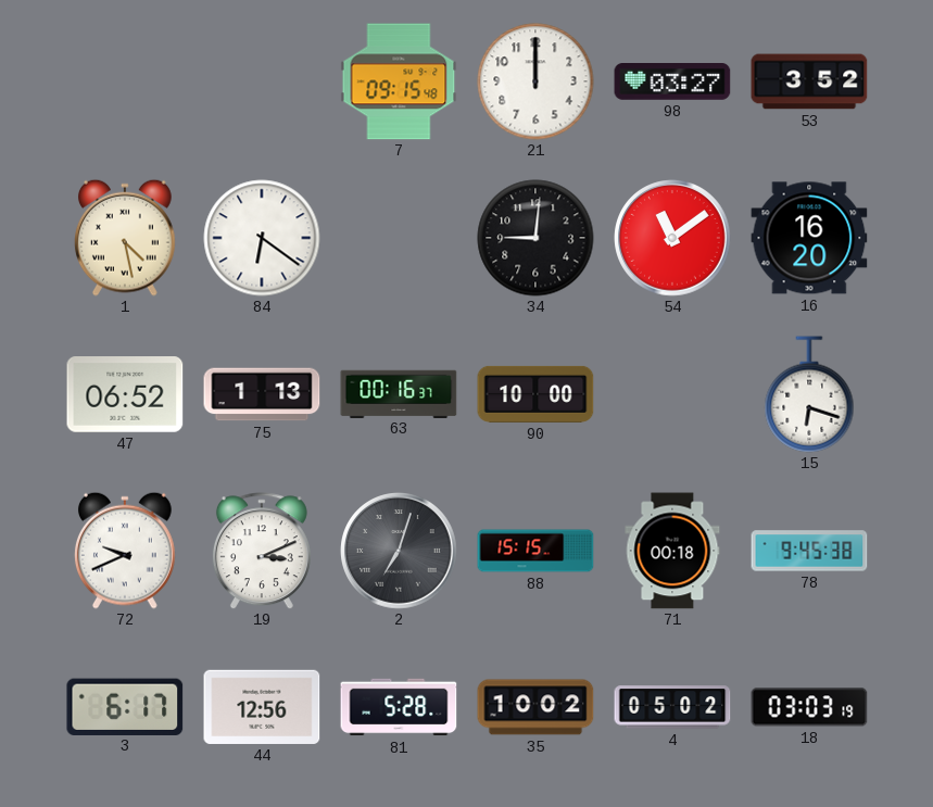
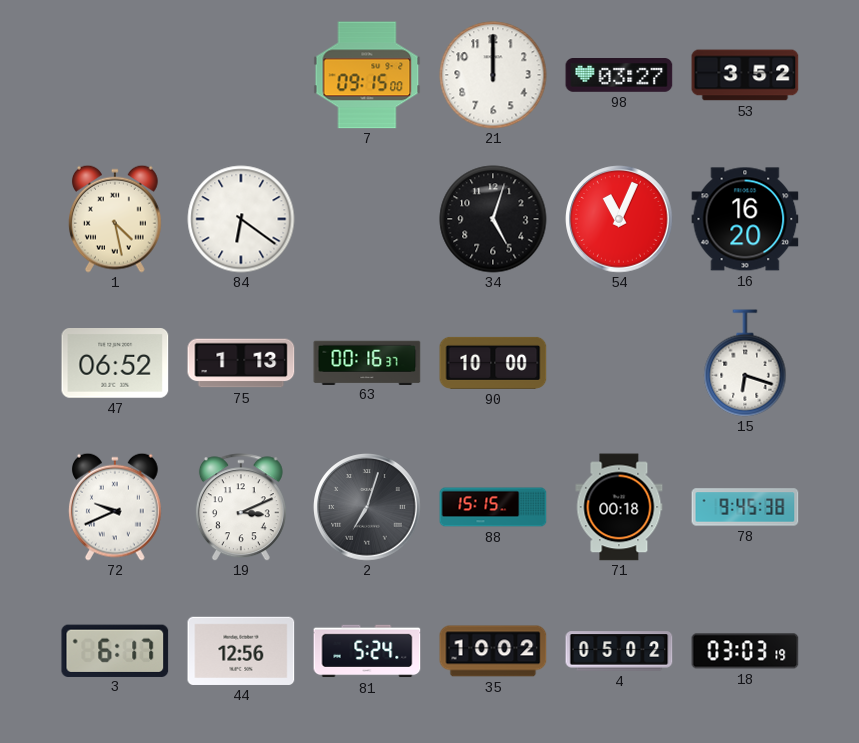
7: 09:15:48 -> 09:15:00 (367, 75)
34: 9:01 -> 5:03 (493, 219)
54: 11:09 -> 11:04 (619, 219)
81: 5:28 -> 5:24 (367, 651)
